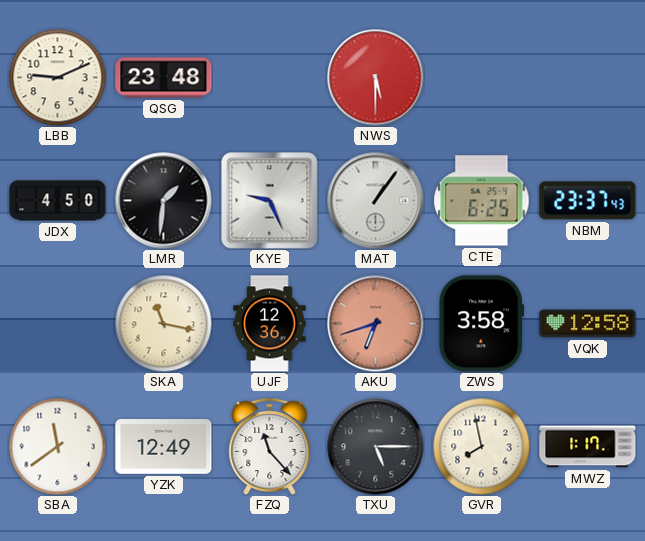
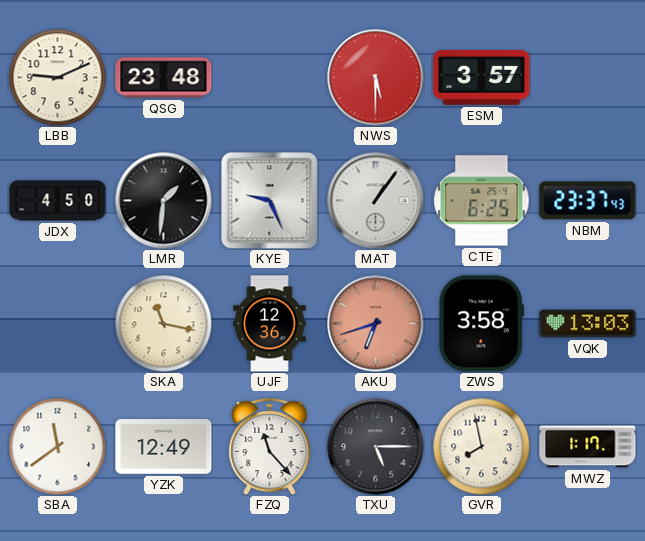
ESM: none -> 3:57 (482, 78)
VQK: 12:58 -> 13:03 (588, 324)
